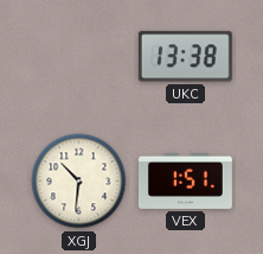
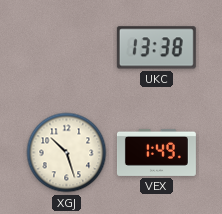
XGJ: 10:31 -> 10:27 (67, 153)
VEX: 1:51 -> 1:49 (156, 152)
